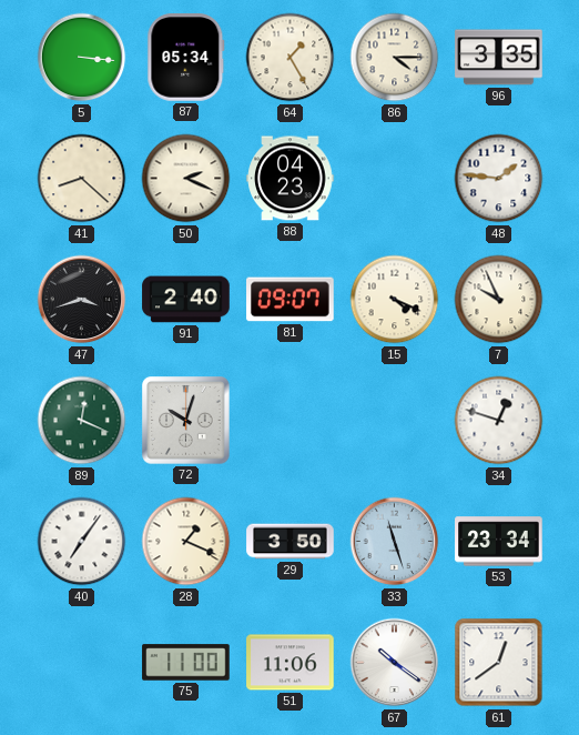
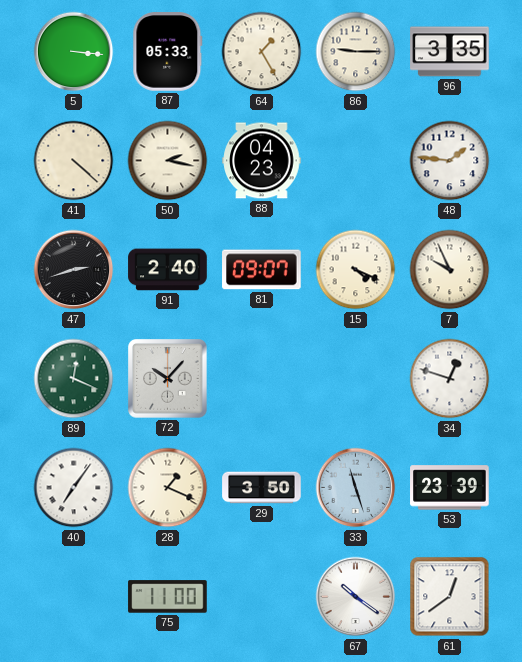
87: 05:34 -> 05:33 (168, 52)
86: 4:15 -> 9:15 (356, 52)
41: 8:22 -> 4:22 (74, 161)
50: 2:19 -> 2:17 (168, 161)
47: 3:42 -> 2:42 (74, 270)
72: 10:03 -> 10:07 (168, 379)
53: 23:34 -> 23:39 (450, 488)
51: 11:06 -> none (291, 663)
